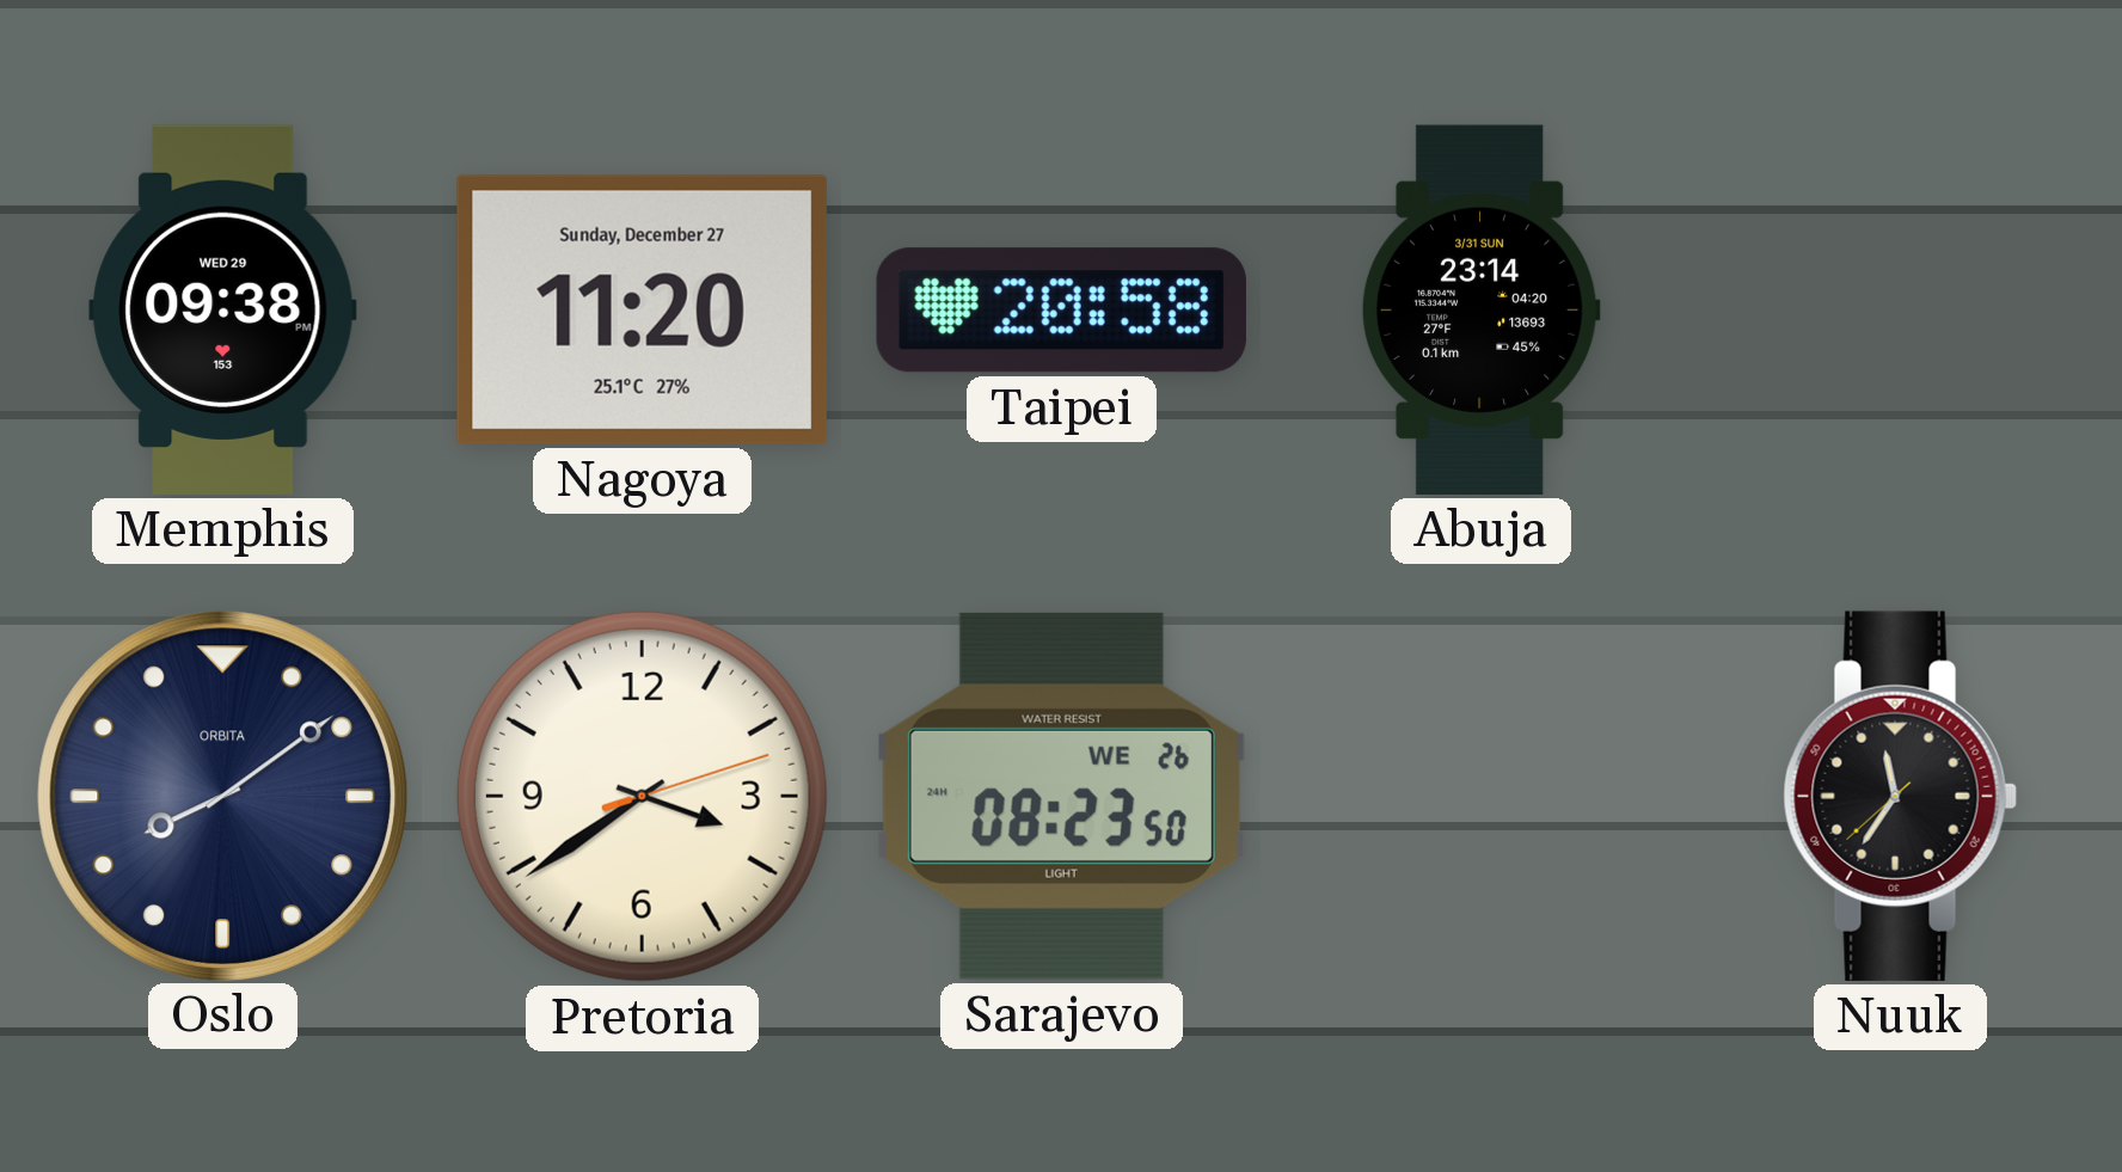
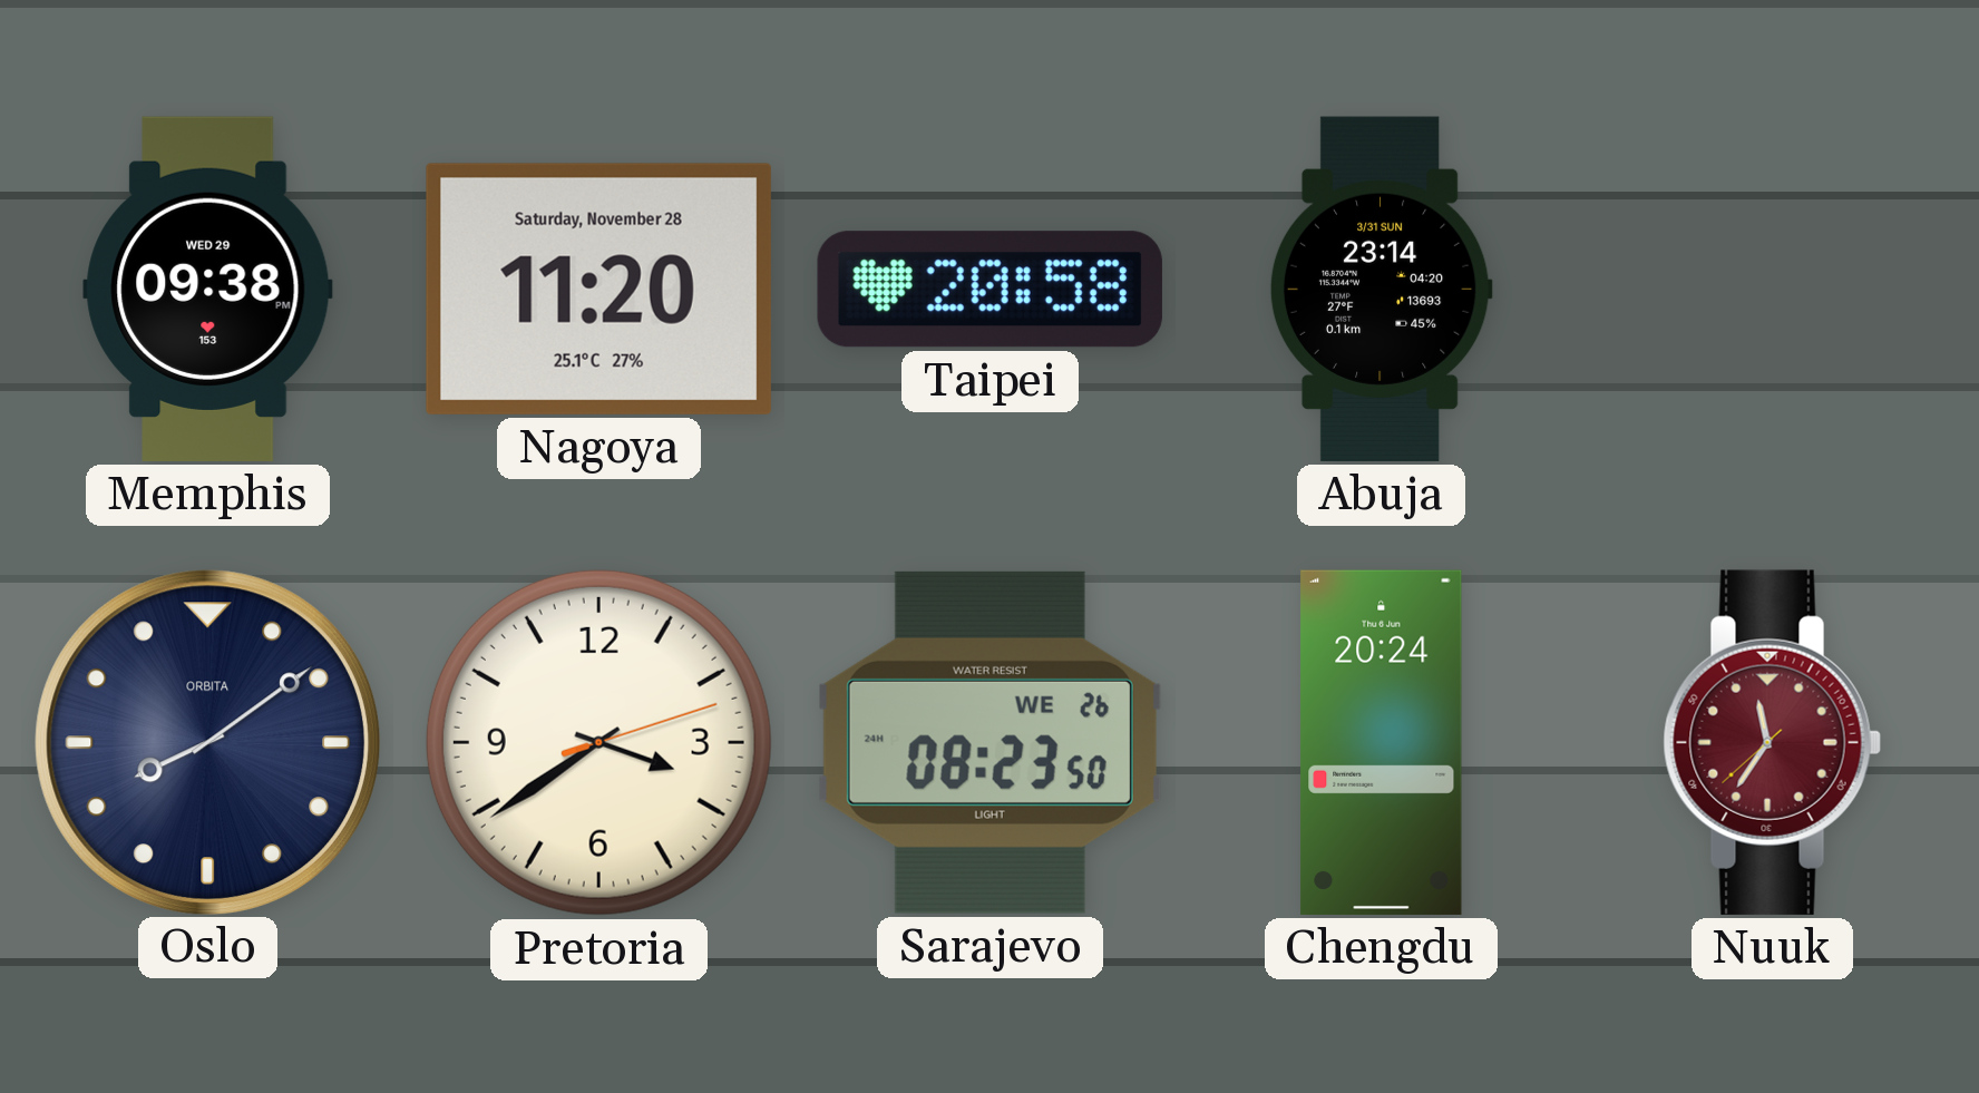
Nagoya date: Sunday, December 27 -> Saturday, November 28 (598, 289)
Chengdu: none -> 20:24 (1382, 742)
Nuuk dial: black -> burgundy (1772, 742)
